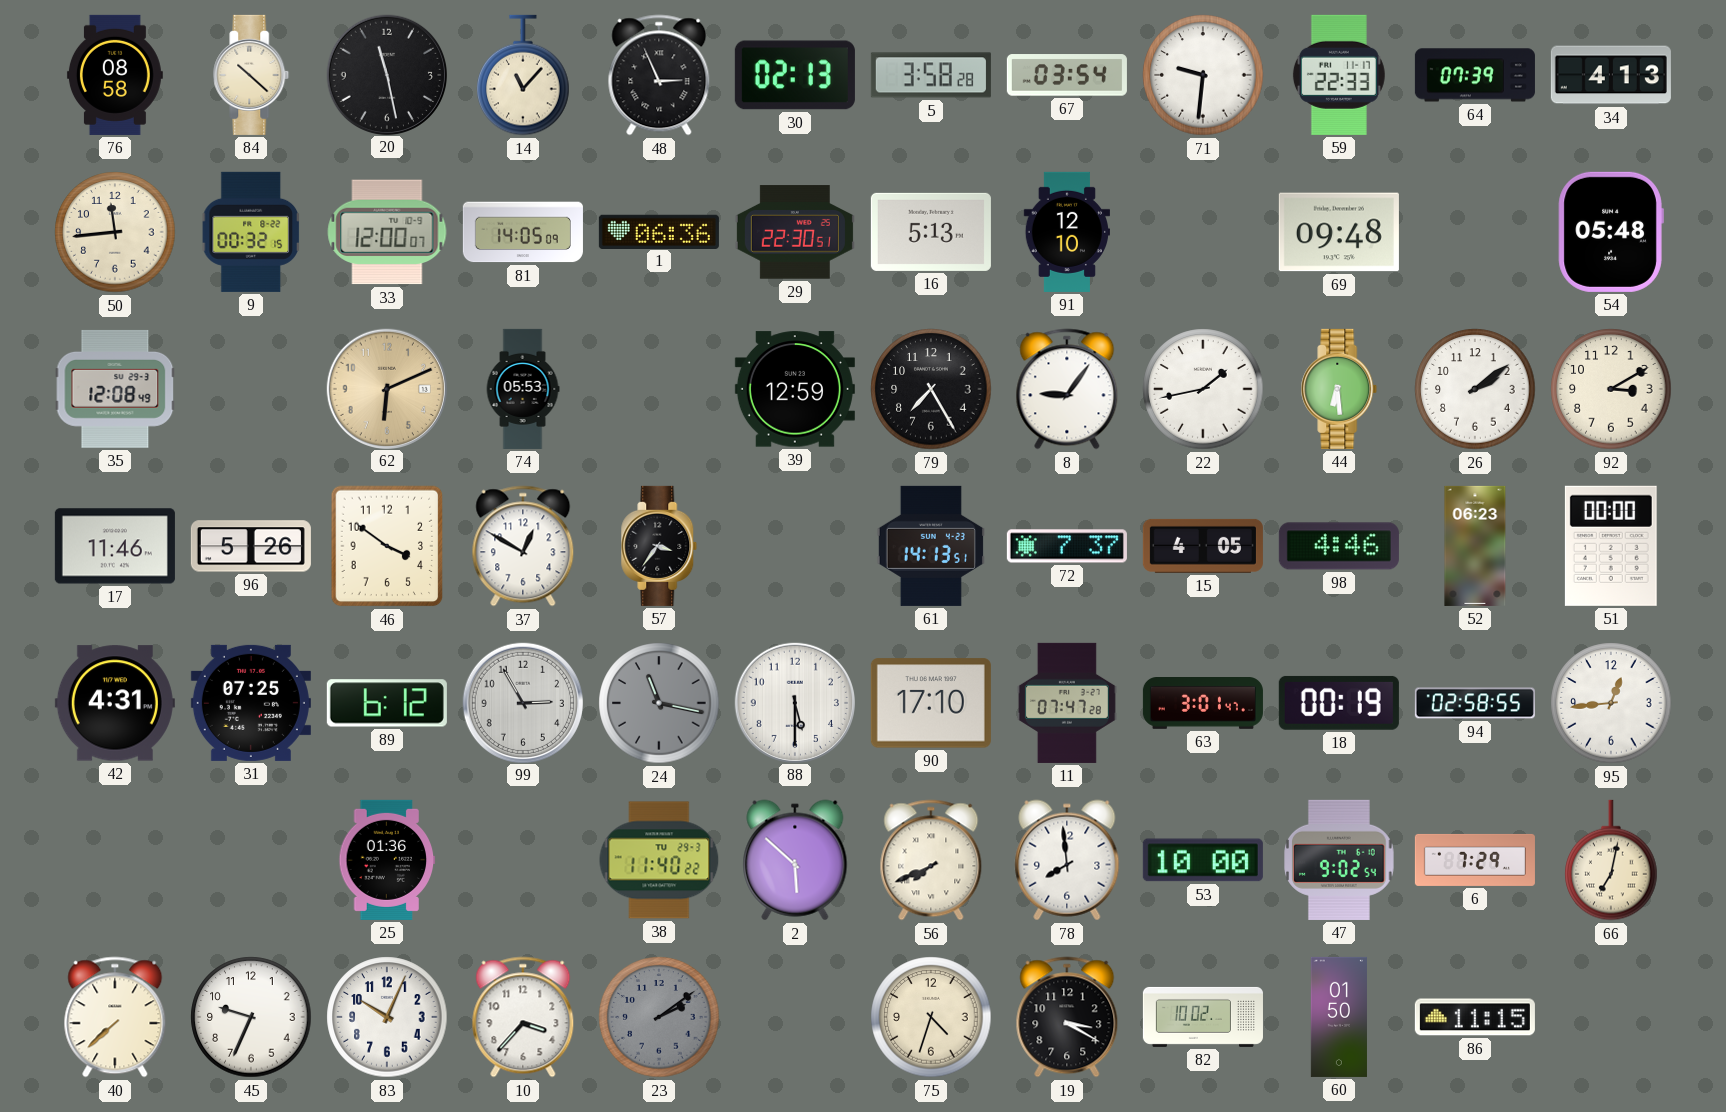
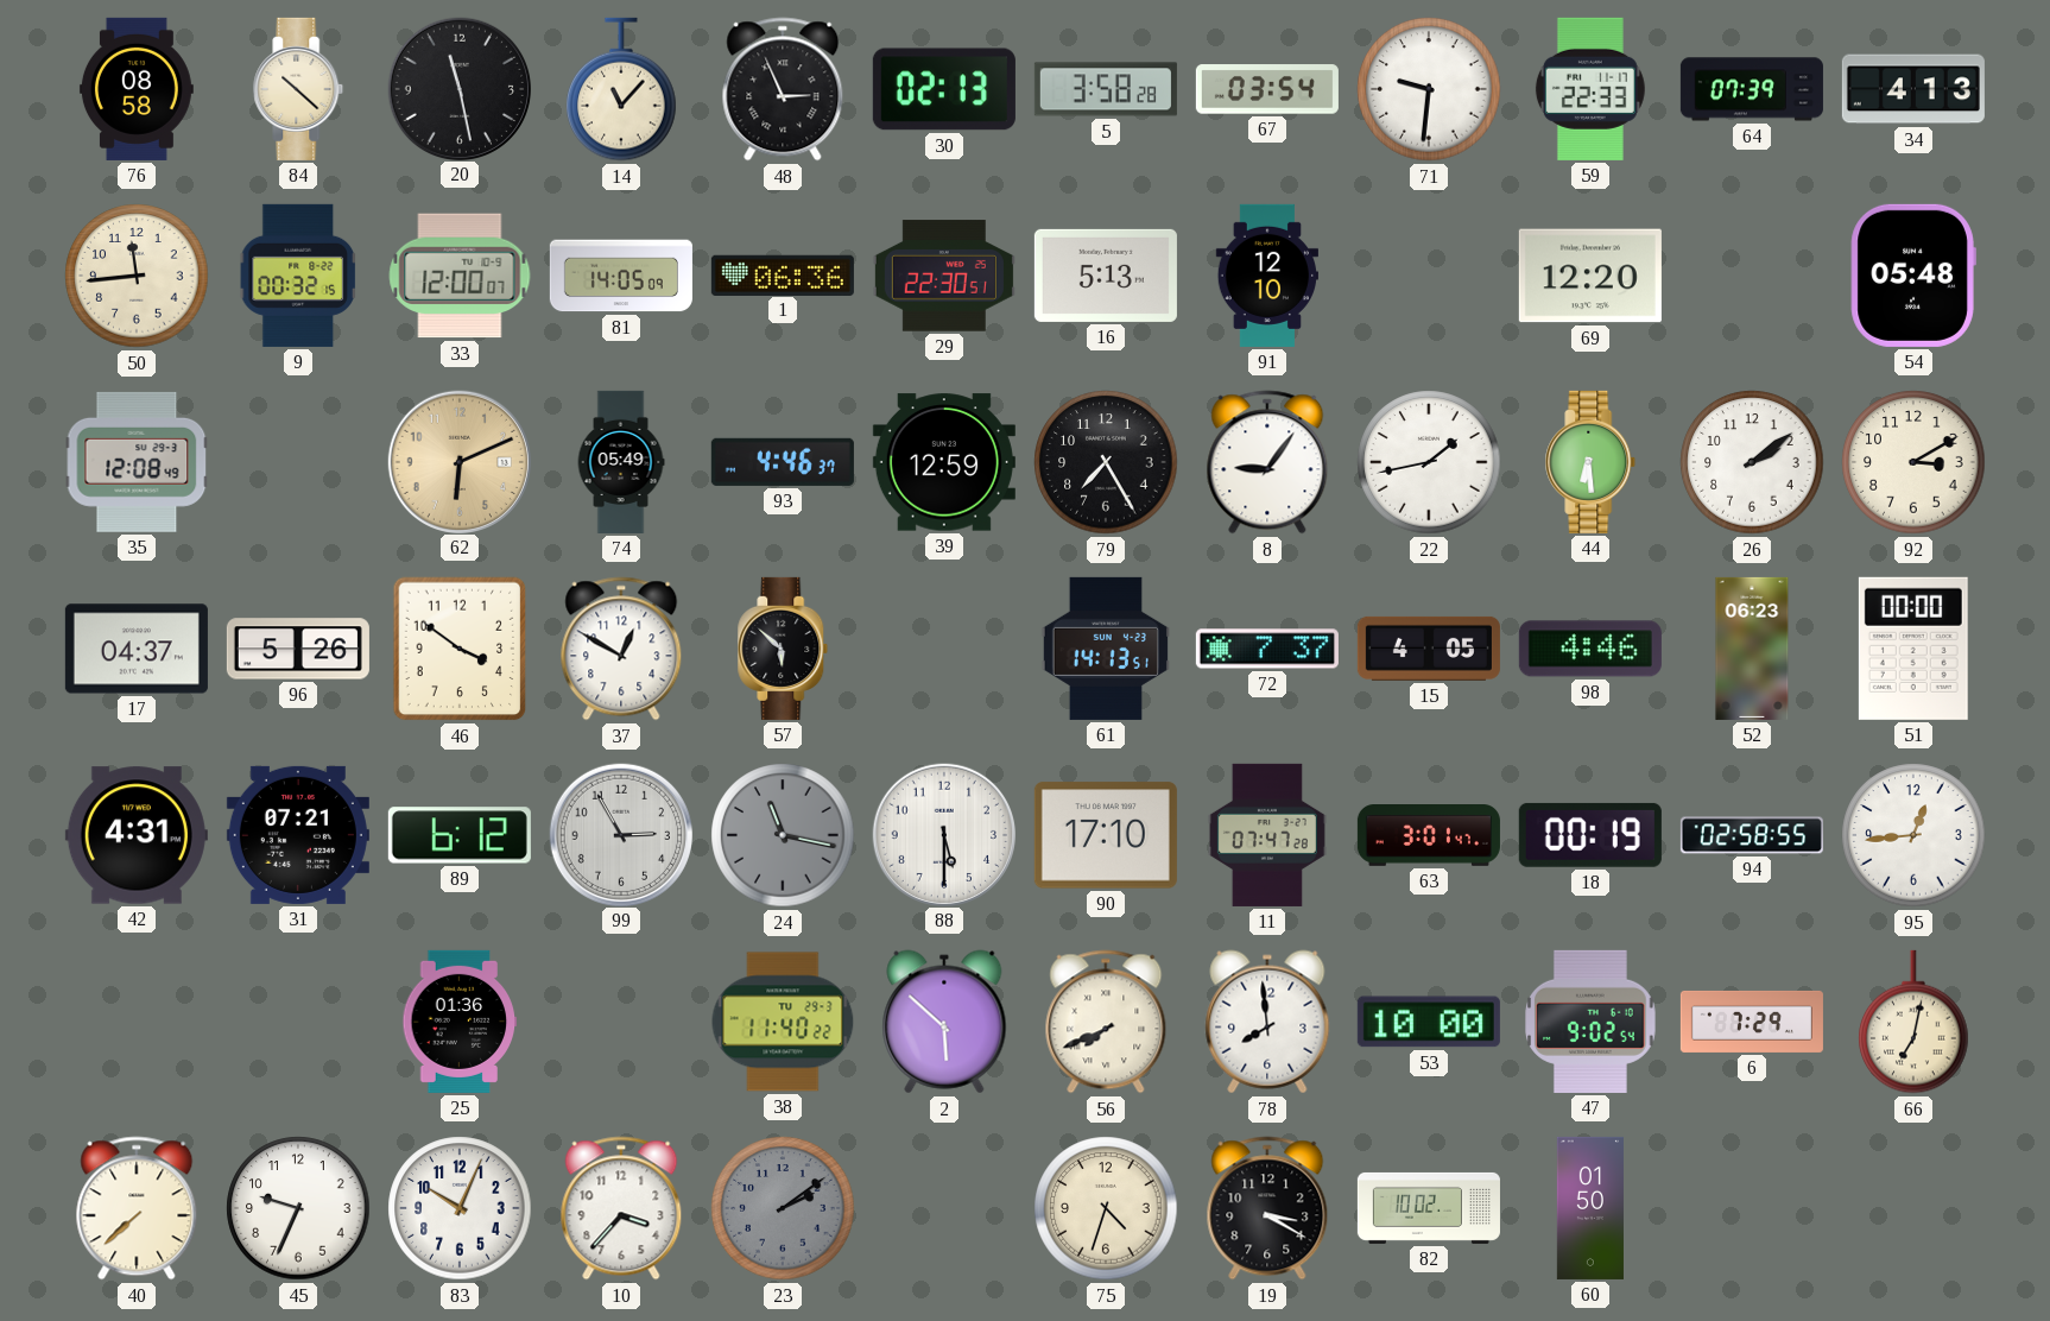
69: 09:48 -> 12:20 (1590, 276)
74: 05:53 -> 05:49 (621, 462)
93: none -> 4:46 (783, 462)
17: 11:46 -> 04:37 (137, 649)
57: 3:36 -> 5:52 (783, 649)
31: 07:25 -> 07:21 (298, 835)
86: 11:15 -> none (1475, 1017)
